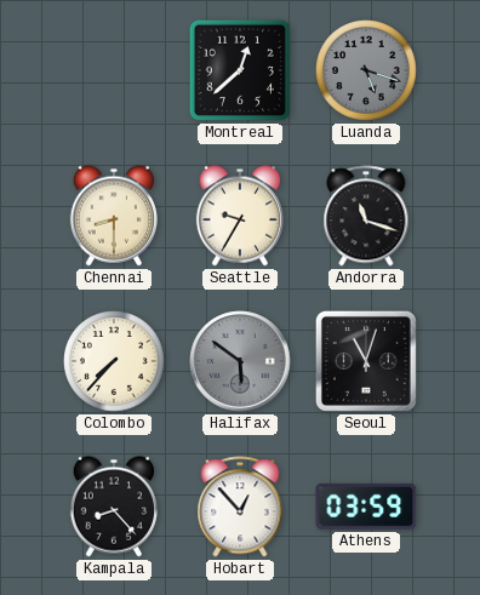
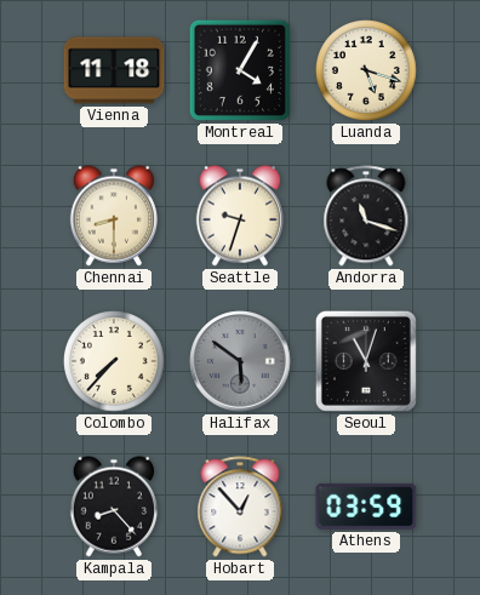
Vienna: none -> 11:18 (114, 70)
Montreal: 12:38 -> 4:05 (240, 70)
Luanda dial: grey -> cream (367, 71)
Seattle: 9:35 -> 9:33 (240, 216)
